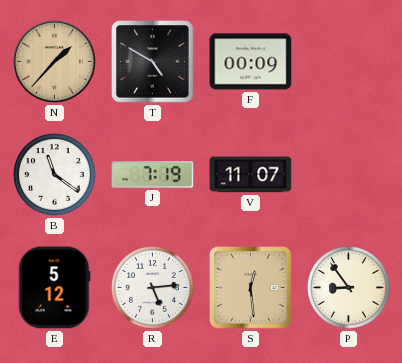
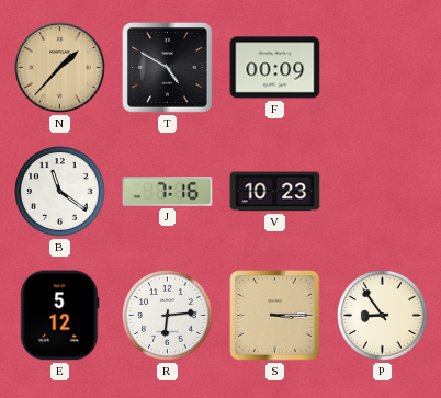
J: 7:19 -> 7:16 (168, 192)
V: 11:07 -> 10:23 (275, 192)
R: 5:14 -> 6:14 (168, 316)
S: 12:29 -> 3:15 (275, 316)
